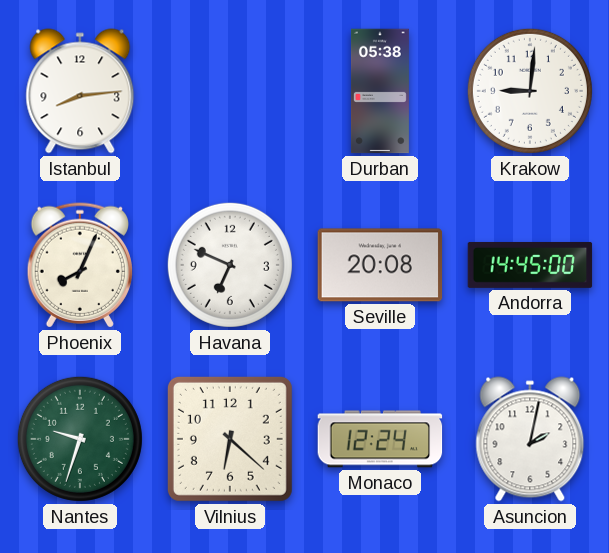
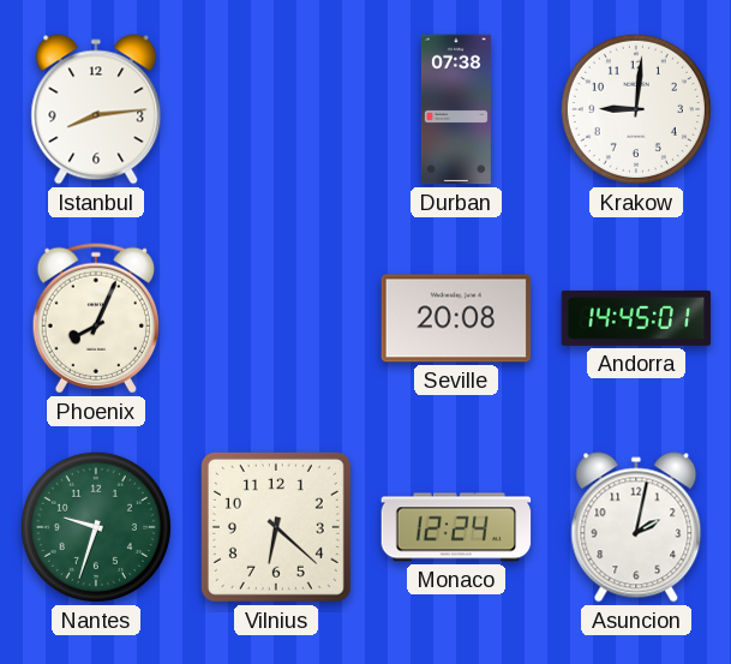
Durban: 05:38 -> 07:38 (456, 109)
Havana: 6:49 -> none (230, 265)
Andorra: 14:45:00 -> 14:45:01 (636, 318)
